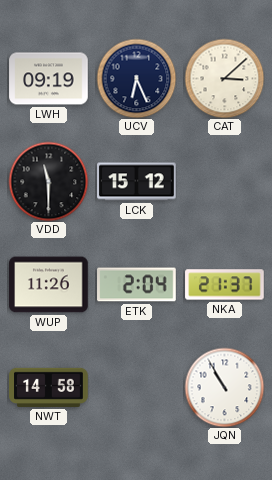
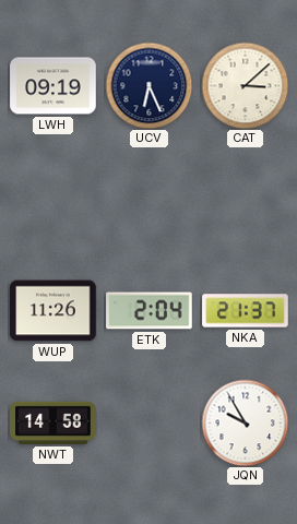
VDD: 11:30 -> none (48, 181)
LCK: 15:12 -> none (137, 182)
JQN: 10:55 -> 9:55 (245, 422)
